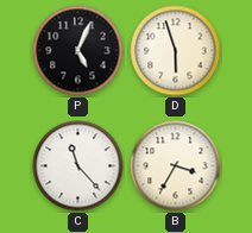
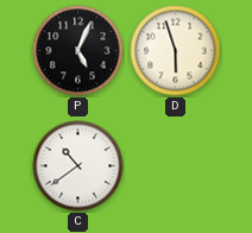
C: 11:23 -> 10:39 (78, 166)
B: 3:35 -> none (176, 166)
